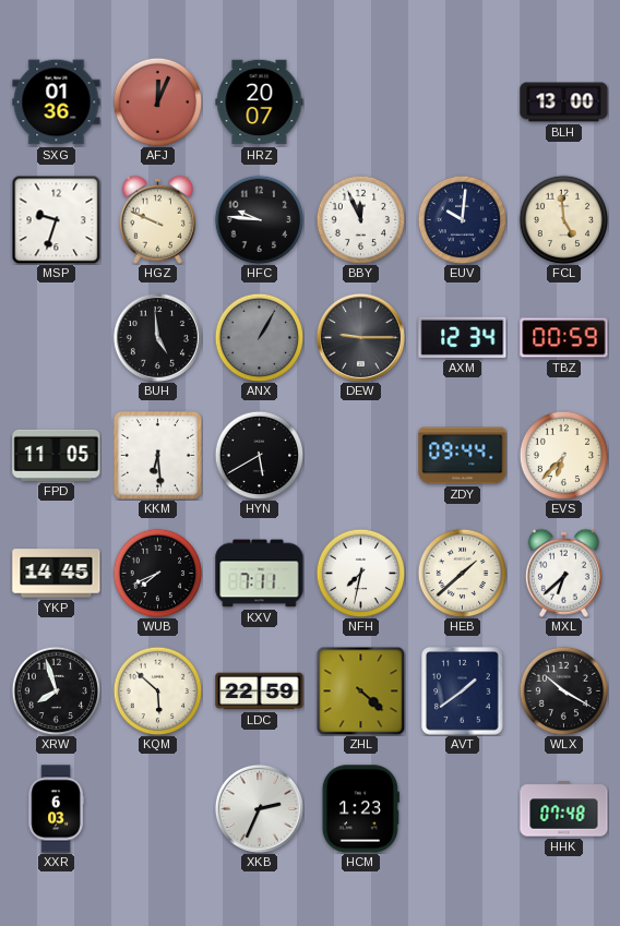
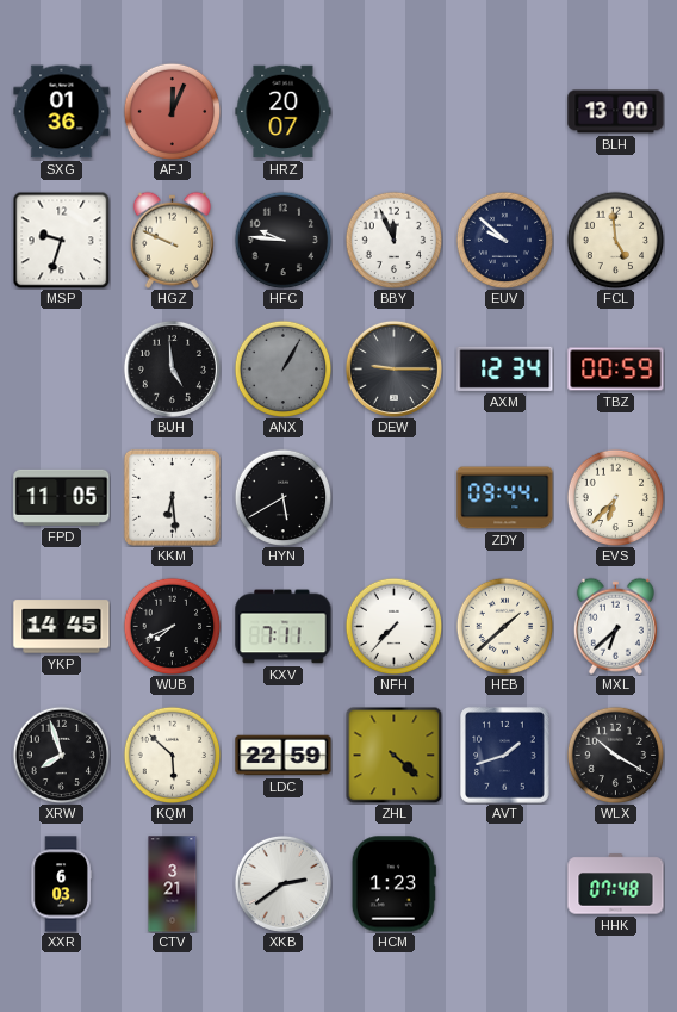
EUV: 10:01 -> 9:52 (504, 240)
NFH: 7:32 -> 7:37 (393, 626)
AVT: 1:39 -> 1:42 (505, 756)
CTV: none -> 3:21 (173, 884)
XKB: 2:34 -> 2:39 (282, 883)
